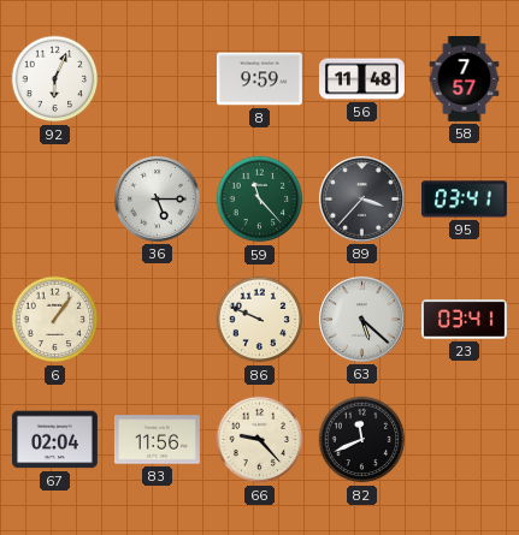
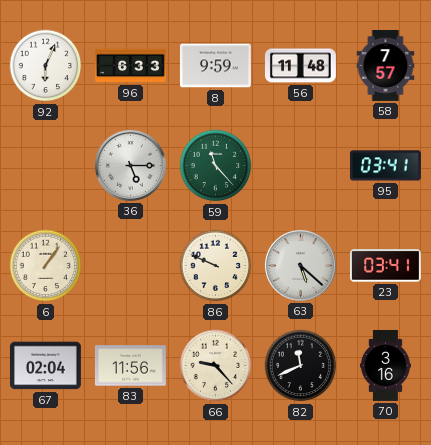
96: none -> 6:33 (131, 66)
89: 3:37 -> none (361, 198)
70: none -> 3:16 (385, 366)
